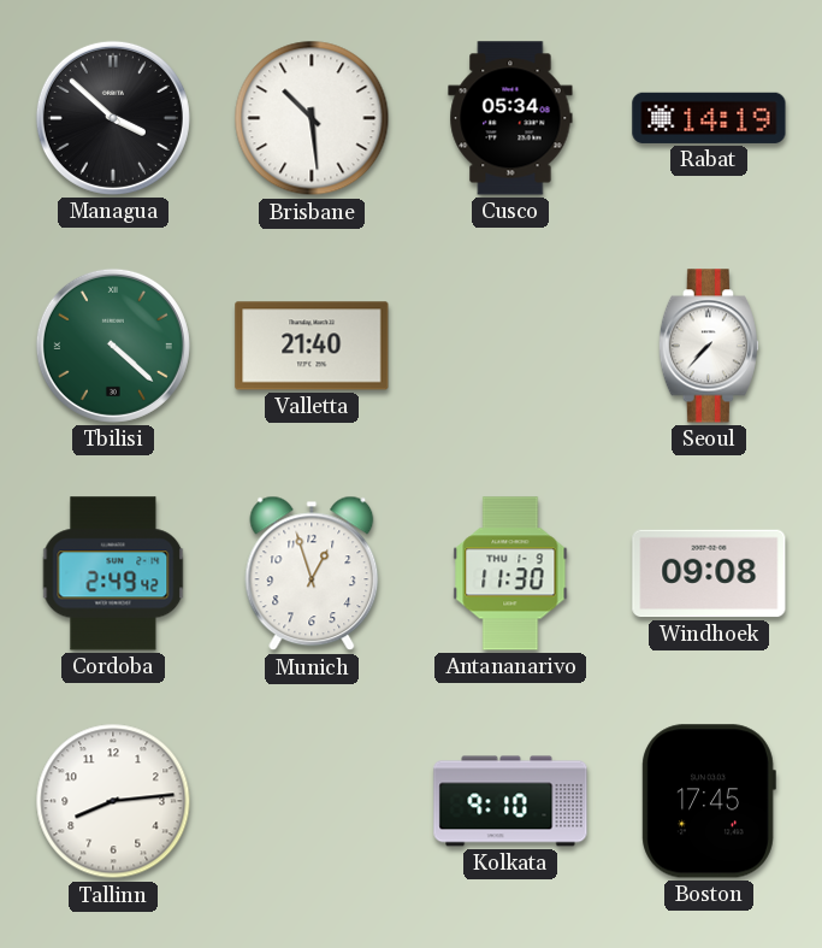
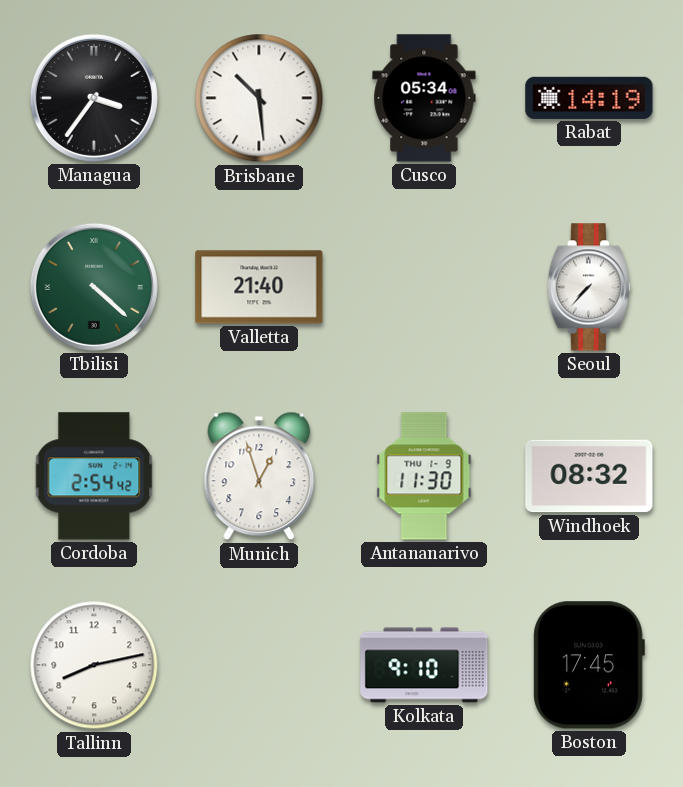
Managua: 3:52 -> 3:36 (94, 98)
Cordoba: 2:49 -> 2:54 (94, 476)
Windhoek: 09:08 -> 08:32 (589, 476)
Tallinn: 8:14 -> 8:13 (94, 665)
